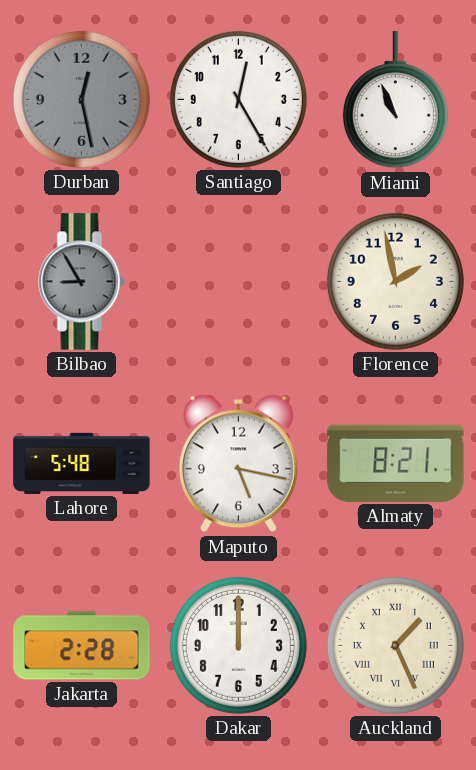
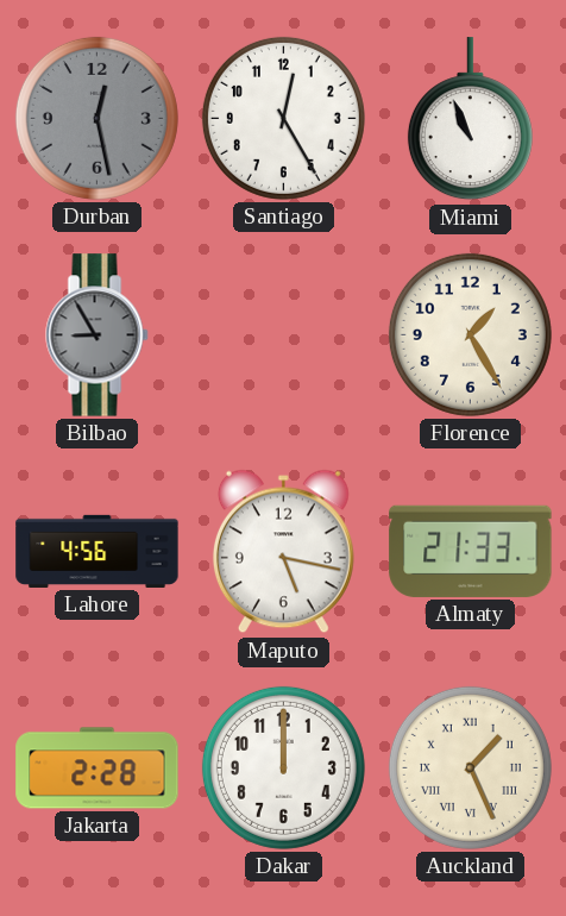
Florence: 1:58 -> 1:25 (470, 334)
Lahore: 5:48 -> 4:56 (98, 551)
Almaty: 8:21 -> 21:33 (471, 551)
